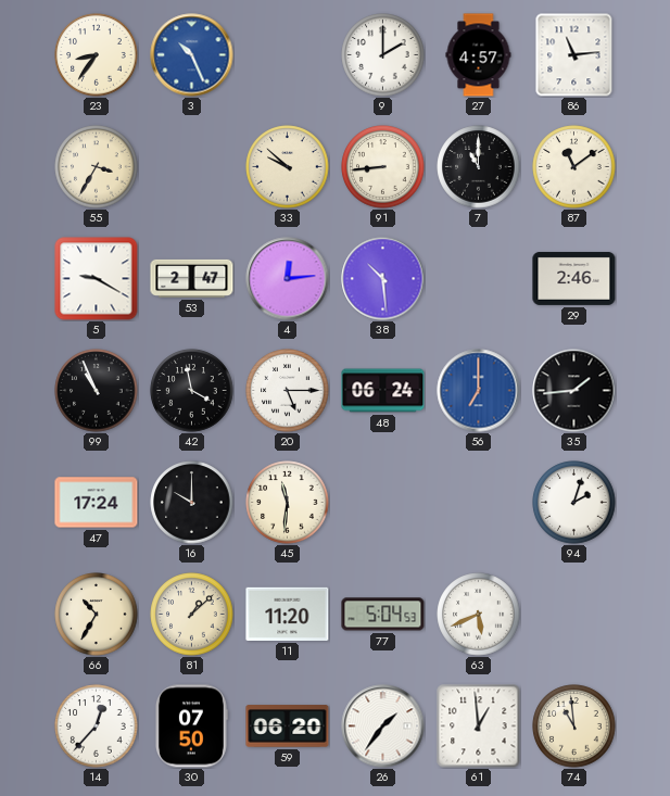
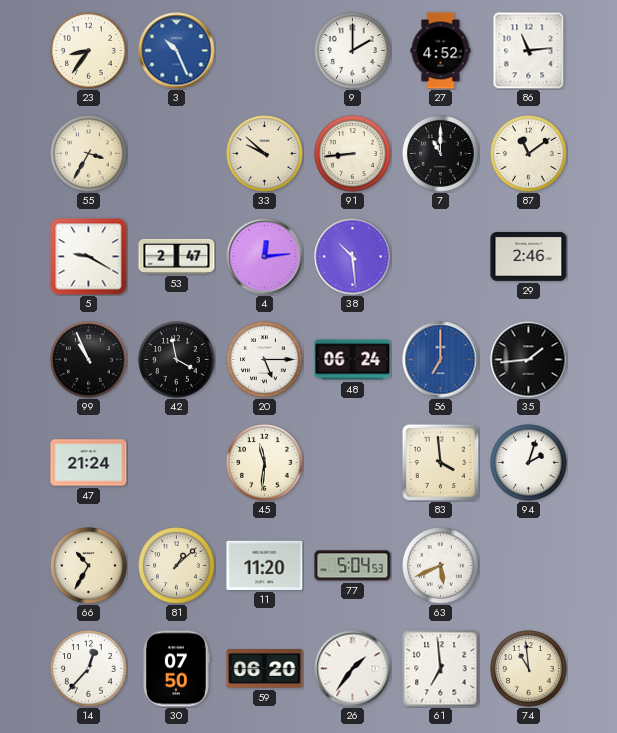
27: 4:57 -> 4:52 (441, 51)
47: 17:24 -> 21:24 (89, 463)
16: 10:00 -> none (192, 503)
83: none -> 3:59 (440, 462)
61: 12:59 -> 6:59 (441, 669)
